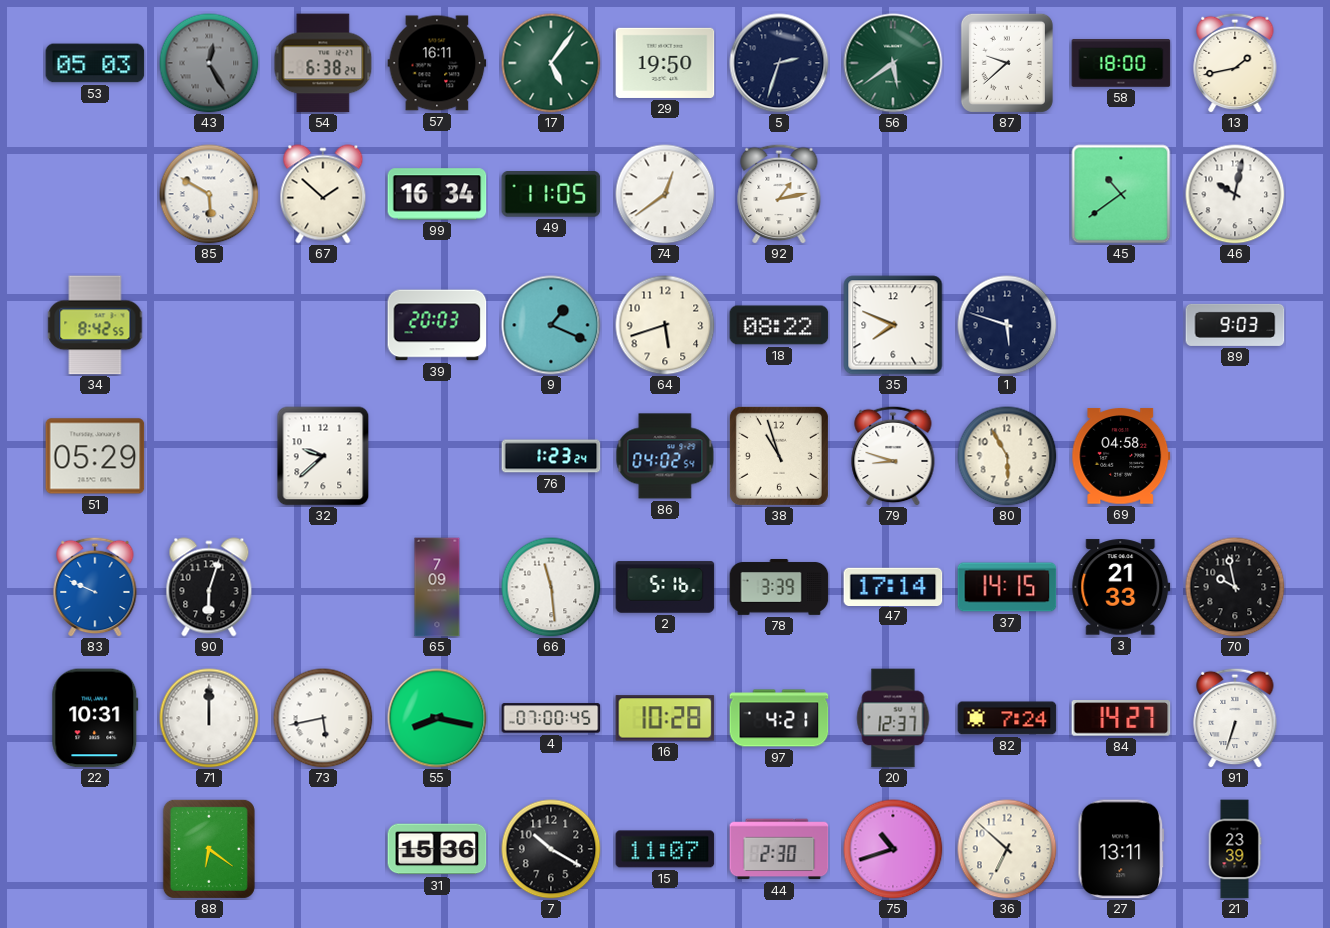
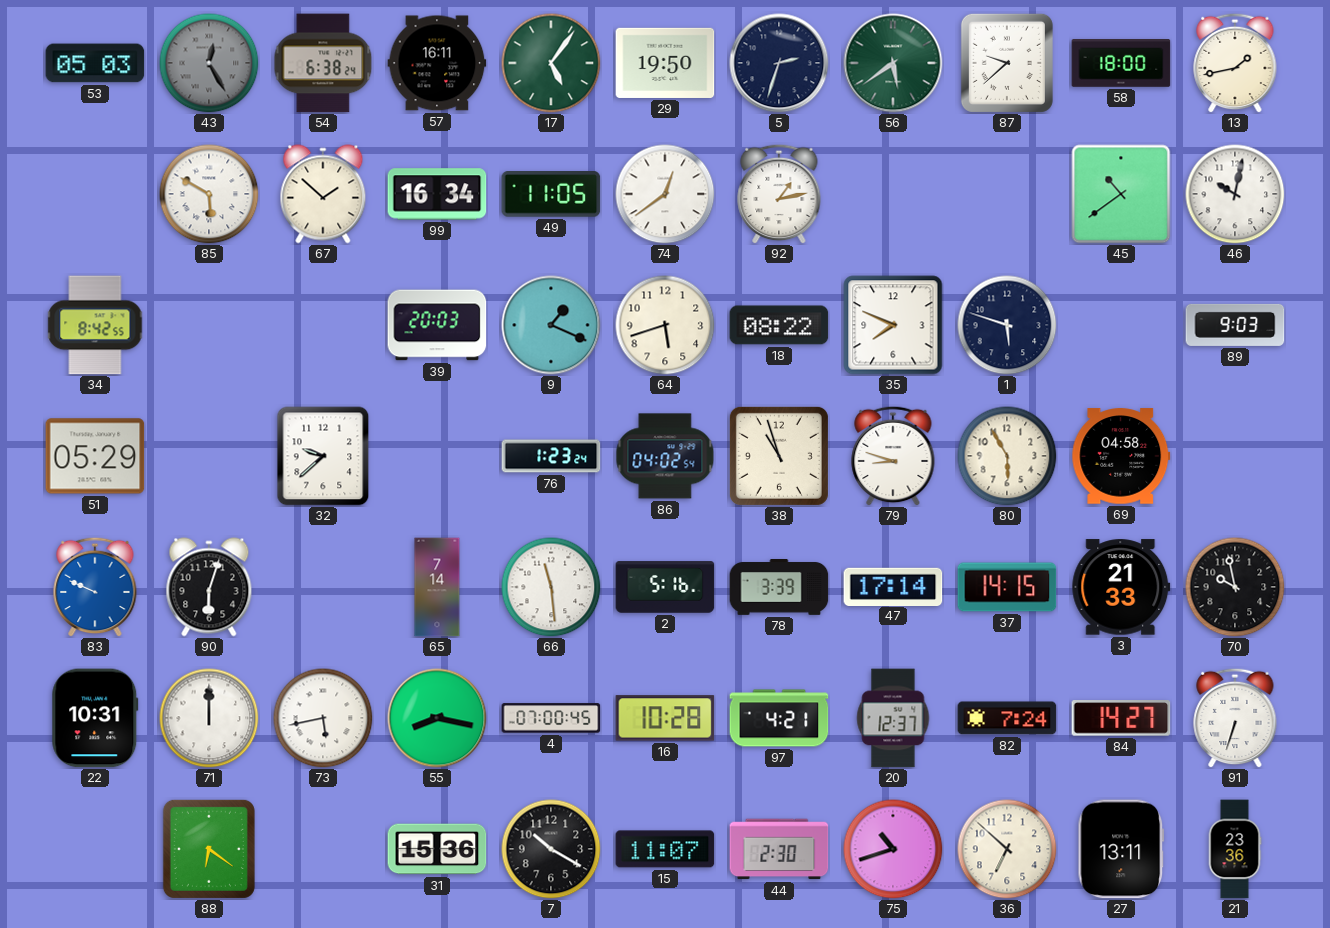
65: 7:09 -> 7:14 (437, 587)
21: 23:39 -> 23:36 (1235, 849)
